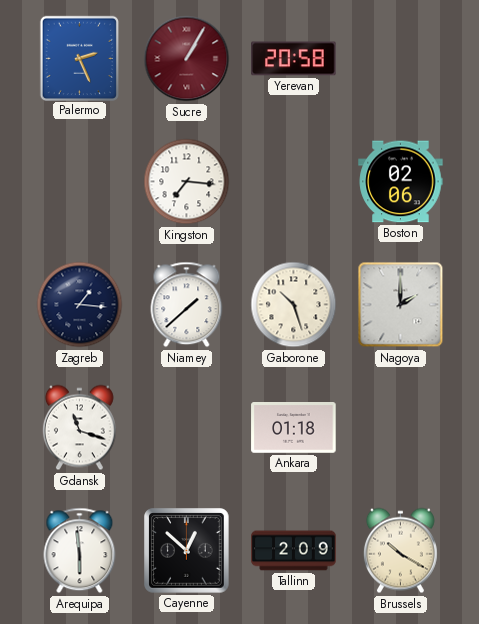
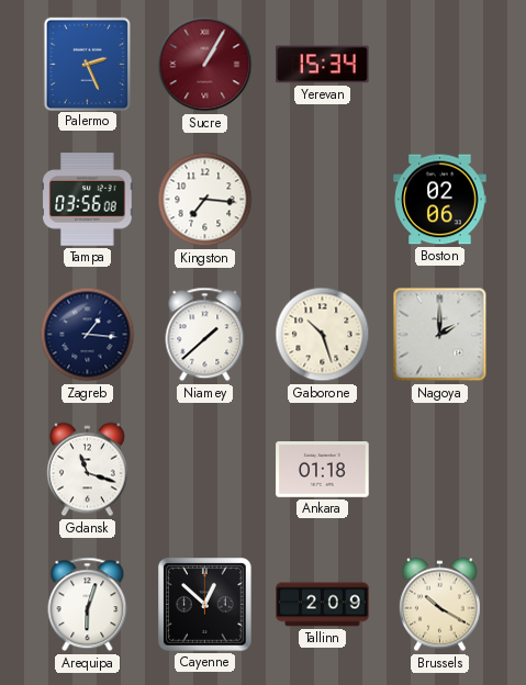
Yerevan: 20:58 -> 15:34 (323, 65)
Tampa: none -> 03:56 (88, 200)
Arequipa: 5:59 -> 6:03 (88, 605)
